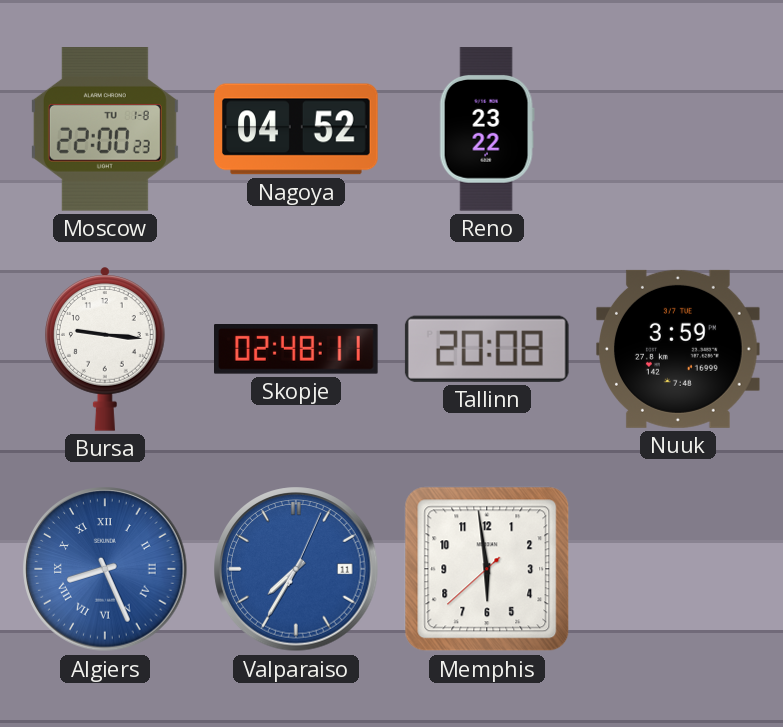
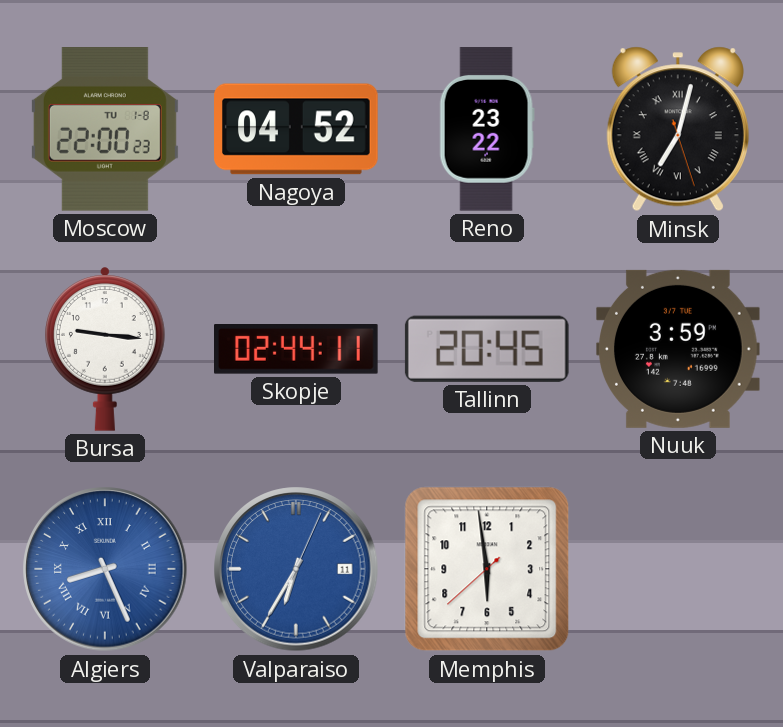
Minsk: none -> 7:02 (678, 129)
Skopje: 02:48 -> 02:44 (297, 350)
Tallinn: 20:08 -> 20:45 (487, 349)
Valparaiso: 7:35 -> 6:35 (296, 569)
